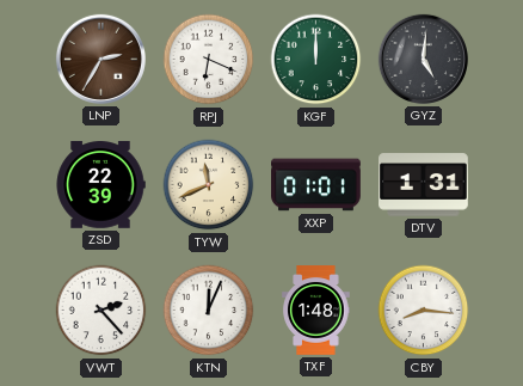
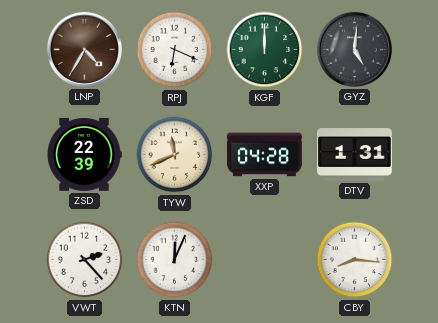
LNP: 2:35 -> 4:35 (84, 49)
XXP: 01:01 -> 04:28 (265, 155)
TXF: 1:48 -> none (316, 311)
